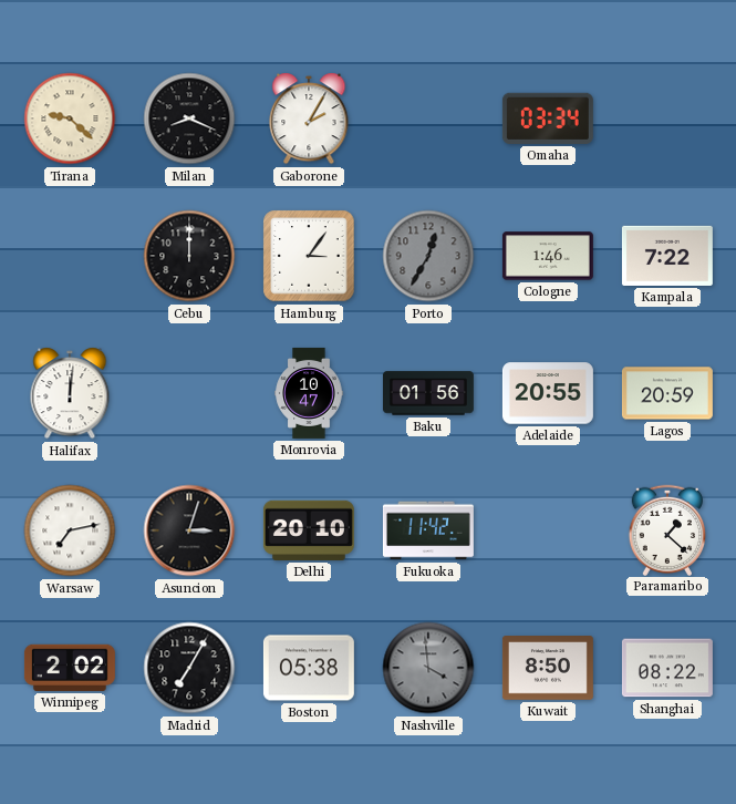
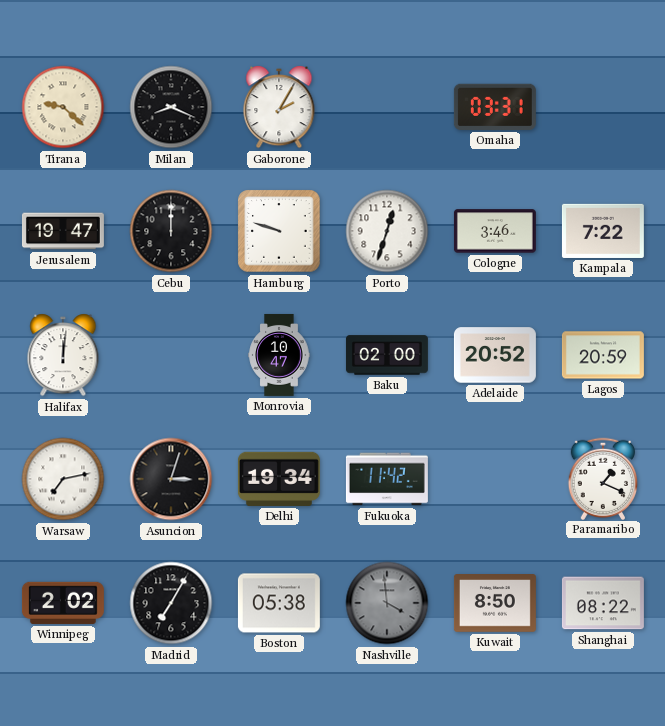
Omaha: 03:34 -> 03:31 (495, 107)
Jerusalem: none -> 19:47 (63, 231)
Hamburg: 3:06 -> 9:48 (279, 231)
Porto: 12:35 -> 12:33 (387, 231)
Porto dial: grey -> white (387, 231)
Cologne: 1:46 -> 3:46 (495, 231)
Baku: 01:56 -> 02:00 (387, 355)
Adelaide: 20:55 -> 20:52 (495, 355)
Delhi: 20:10 -> 19:34 (279, 479)
Paramaribo: 1:22 -> 1:19 (602, 478)
